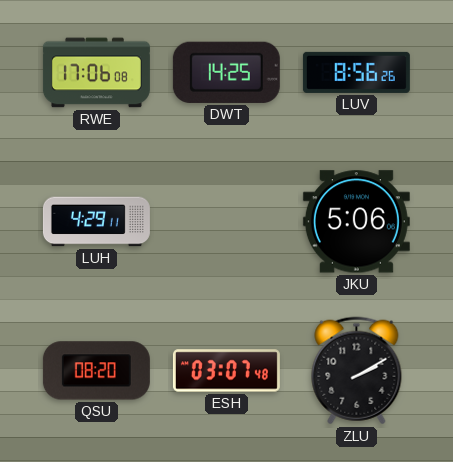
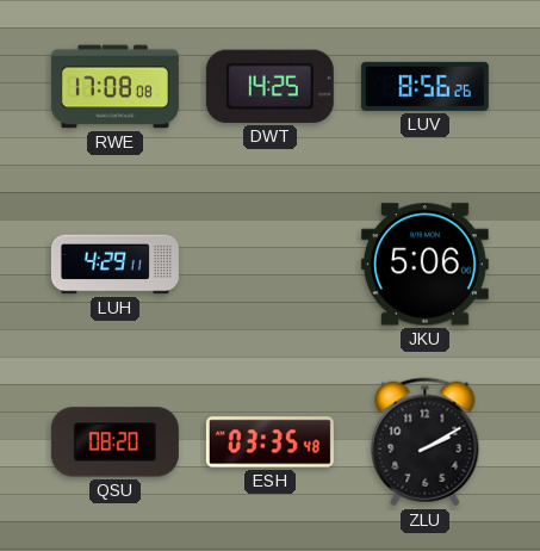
RWE: 17:06 -> 17:08 (114, 87)
ESH: 03:07 -> 03:35 (269, 442)
